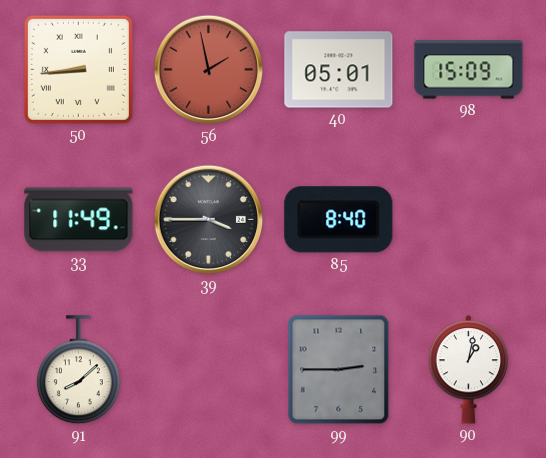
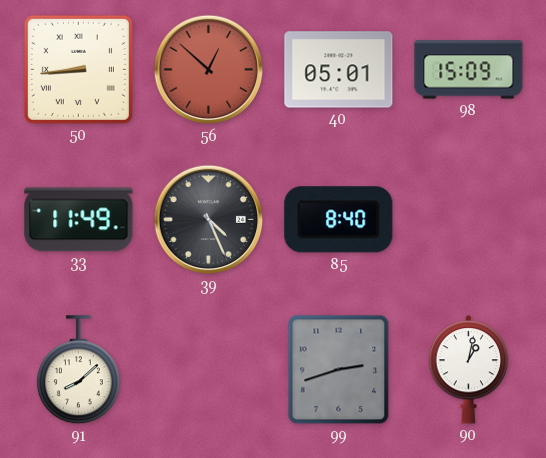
56: 1:58 -> 12:52 (209, 70)
39: 3:45 -> 4:26 (209, 220)
99: 2:45 -> 2:42 (339, 370)
